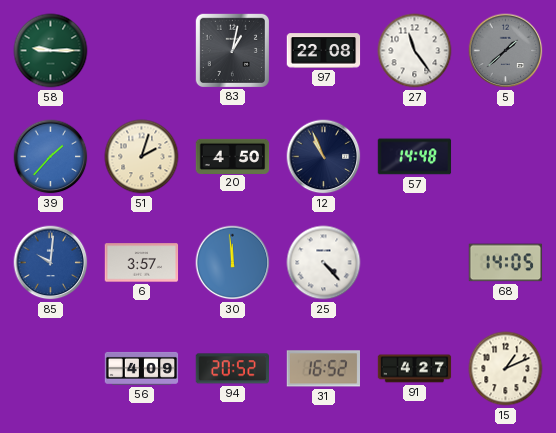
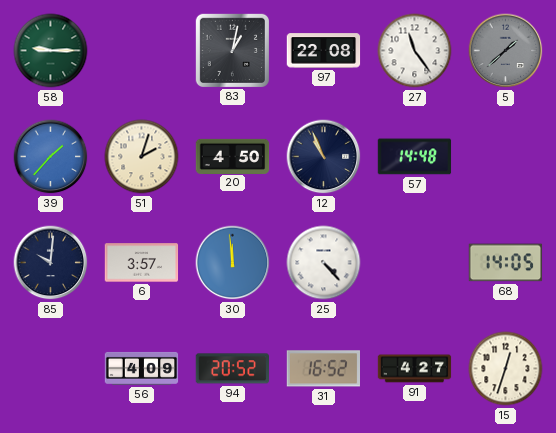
85 dial: blue -> navy (51, 263)
15: 1:11 -> 12:33 (506, 369)
